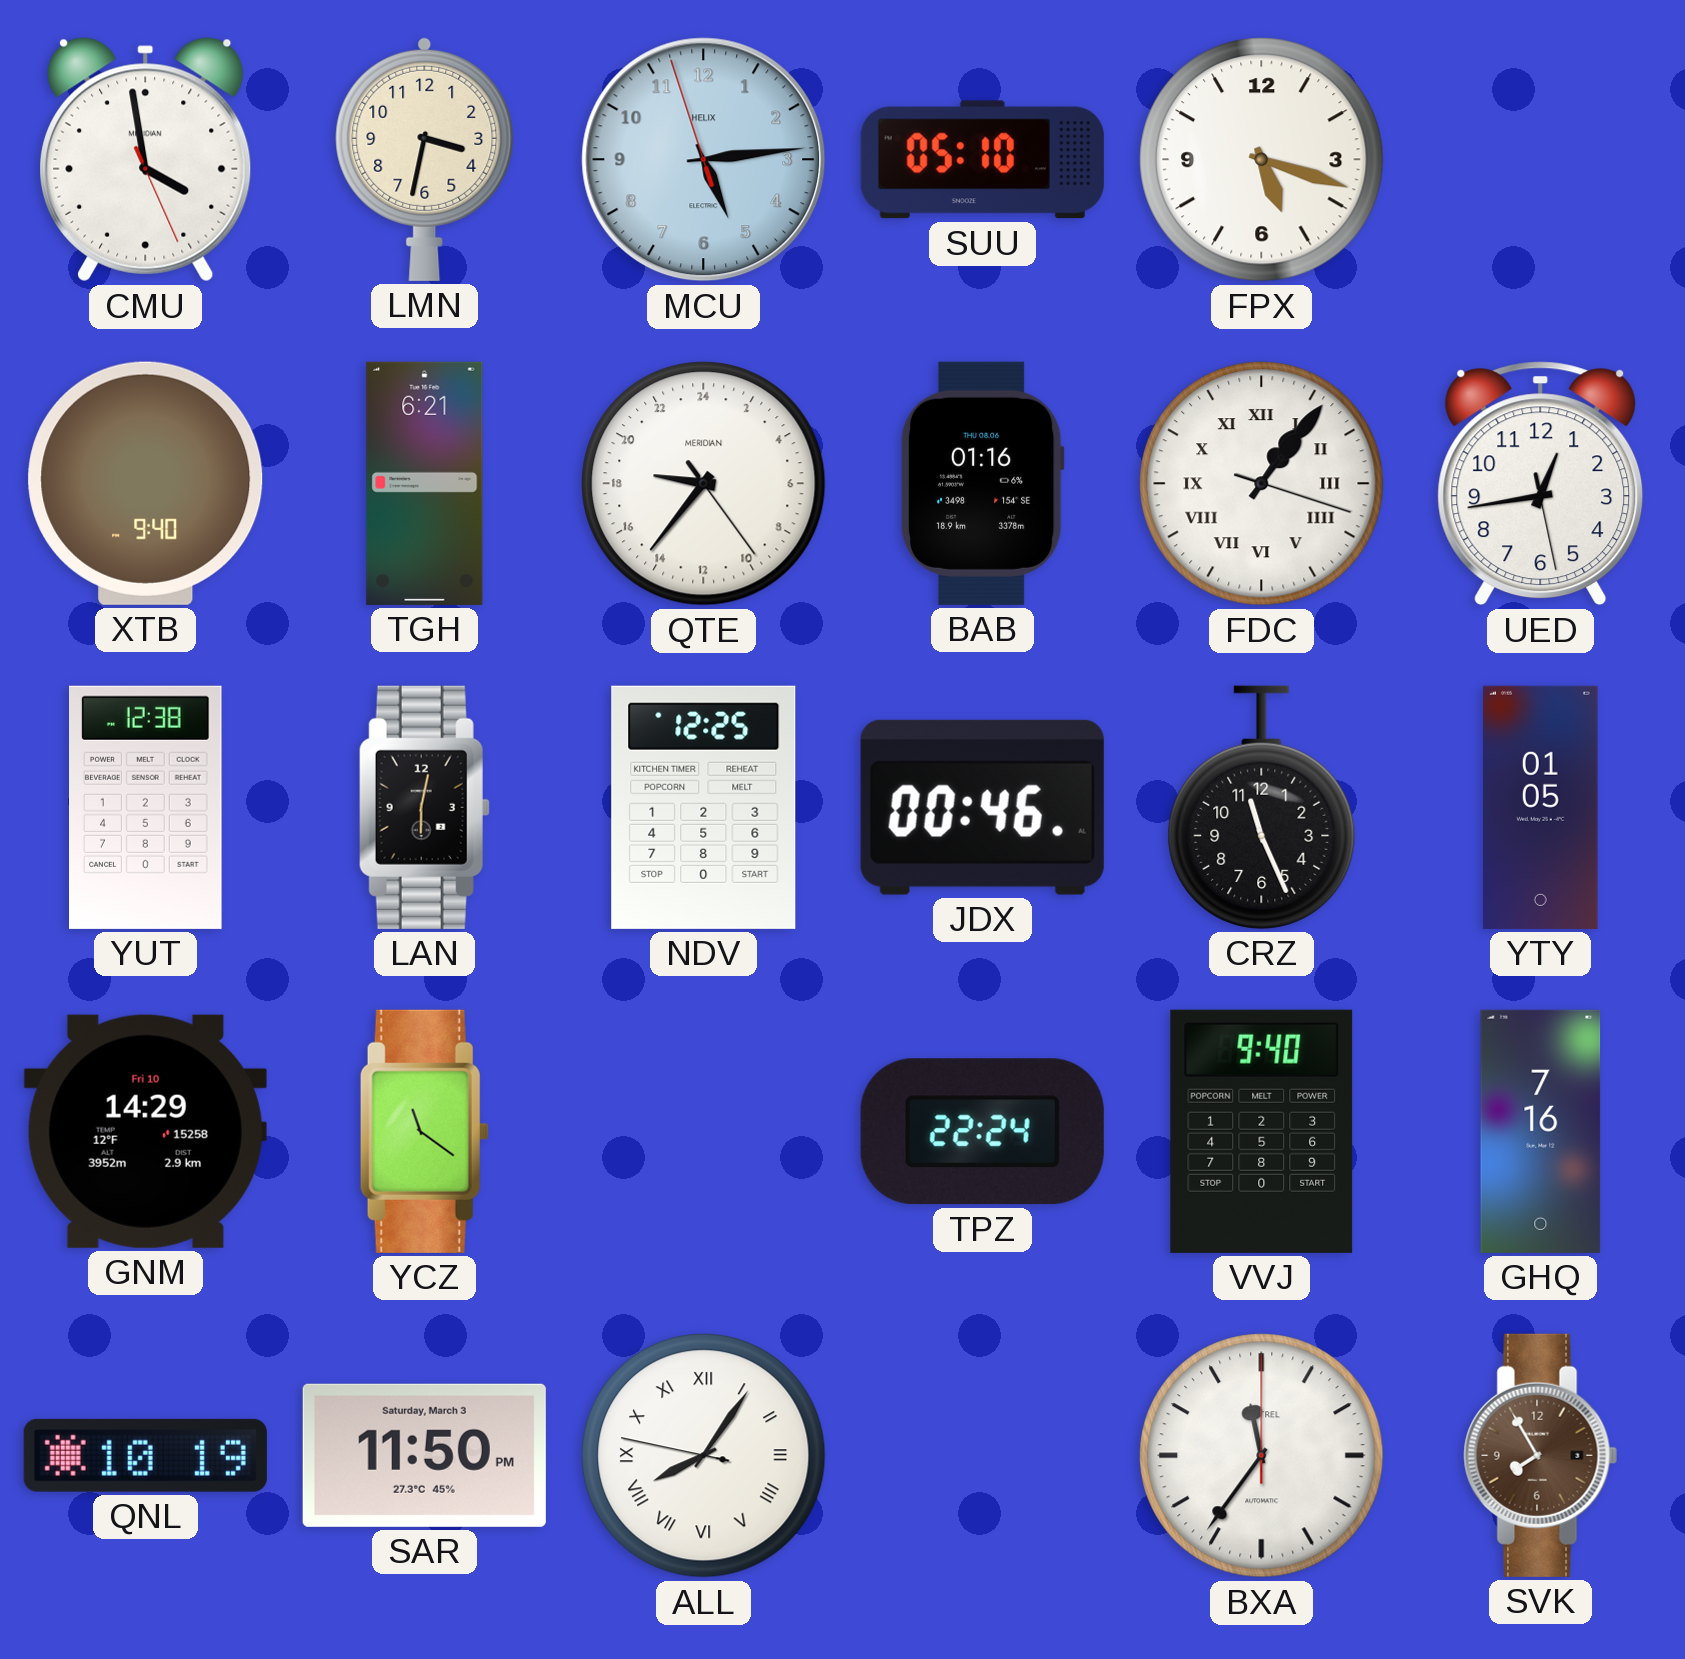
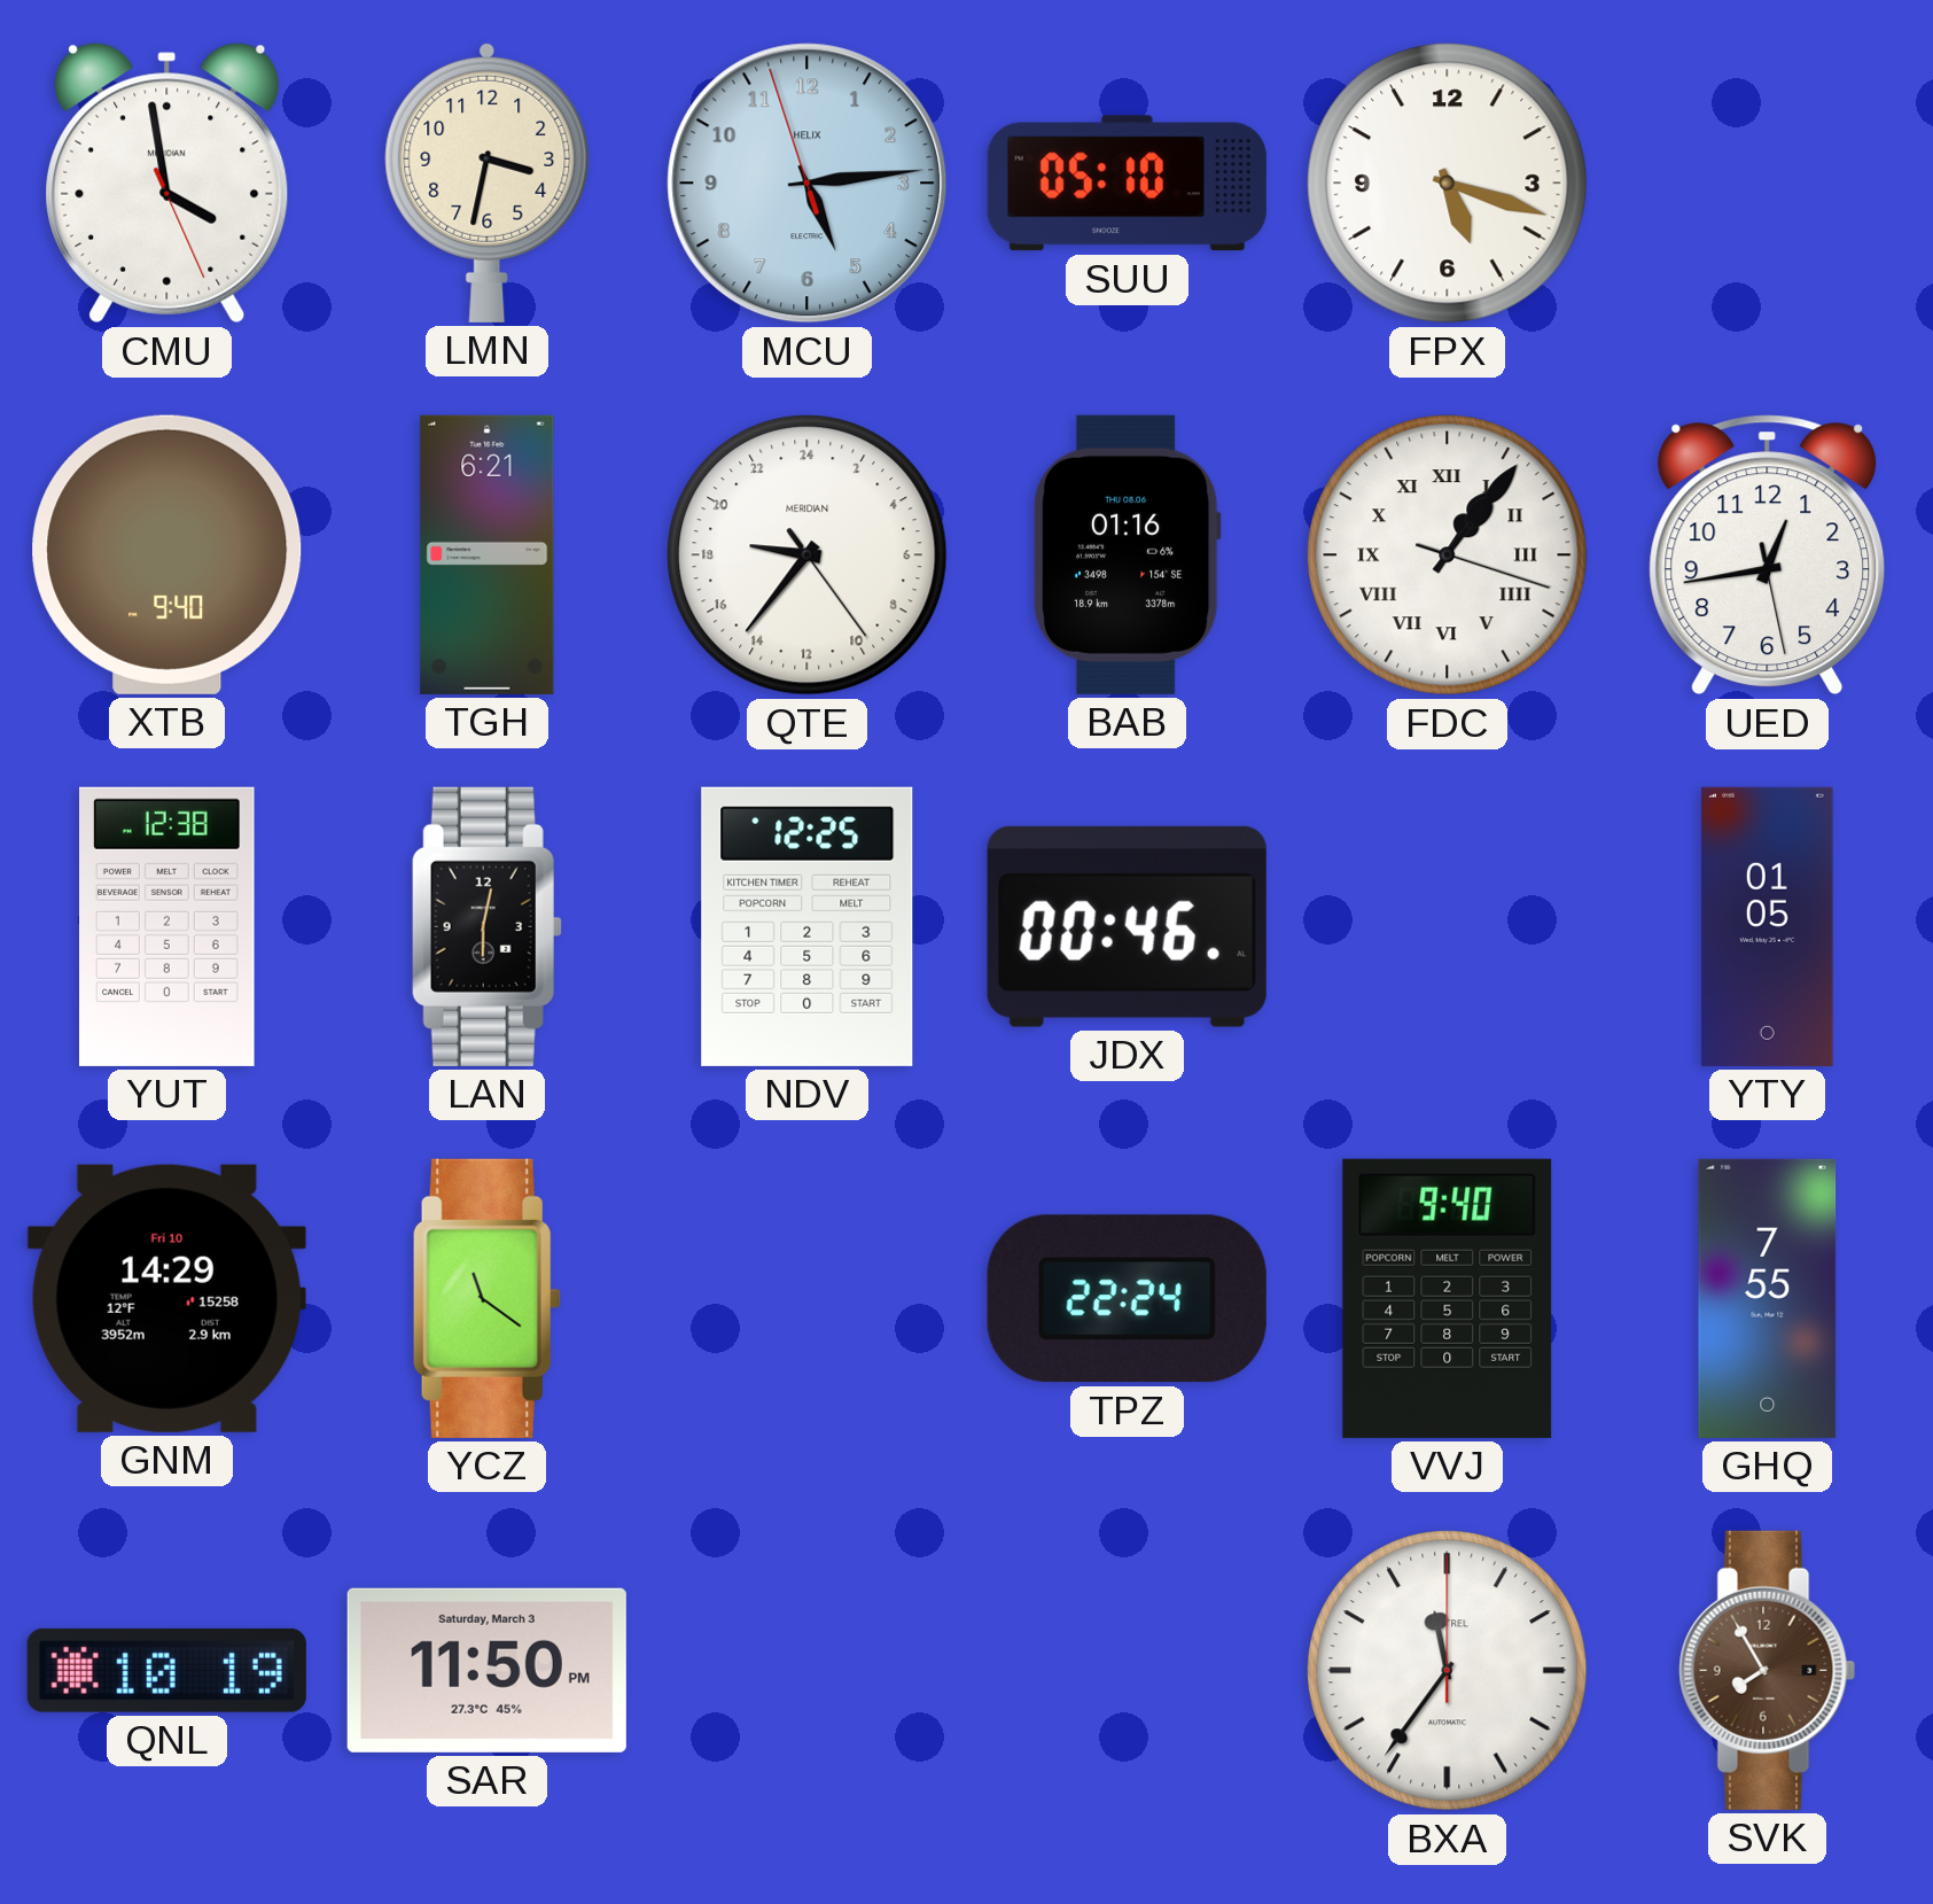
CRZ: 11:26 -> none (1262, 807)
GHQ: 7:16 -> 7:55 (1768, 1298)
ALL: 8:05 -> none (704, 1456)
